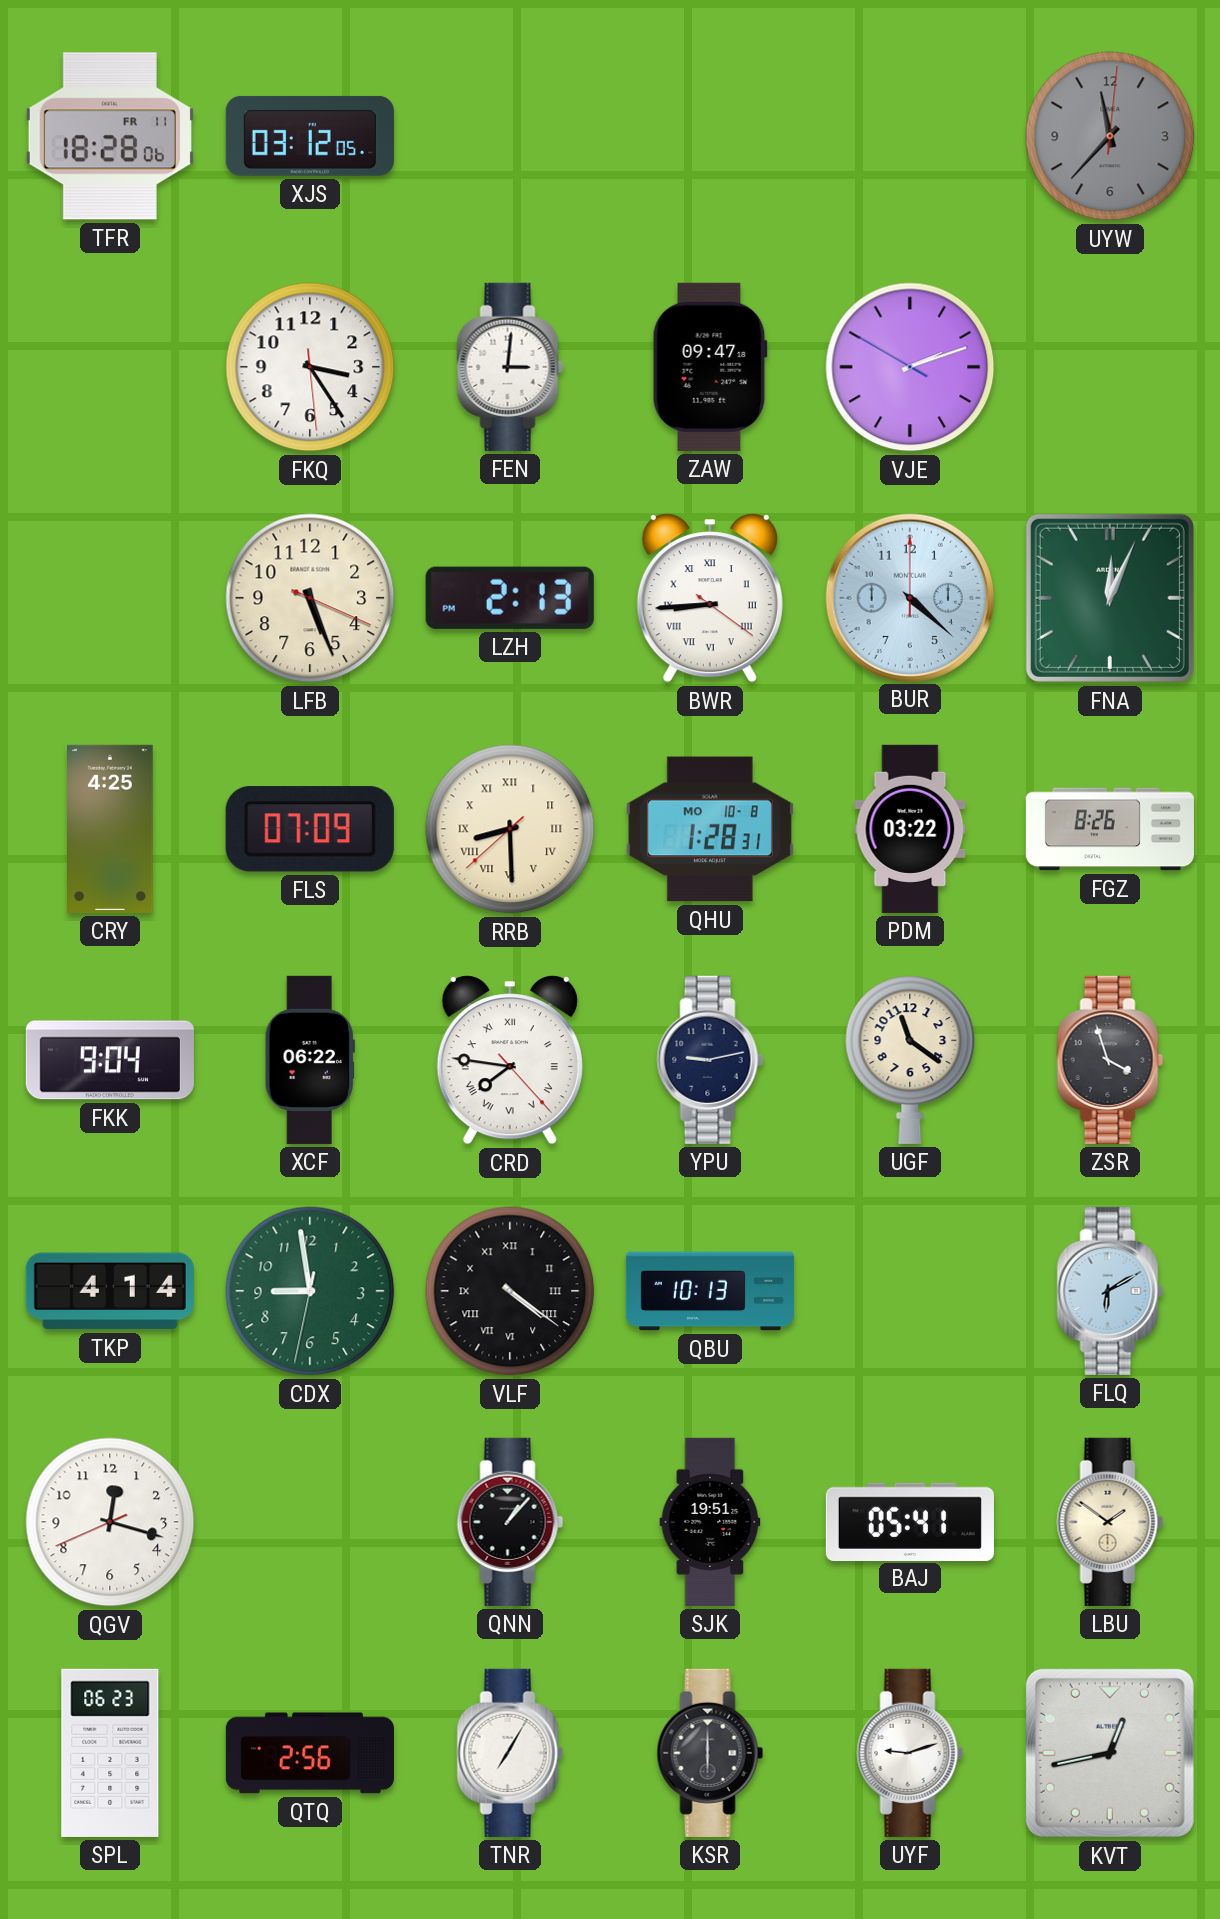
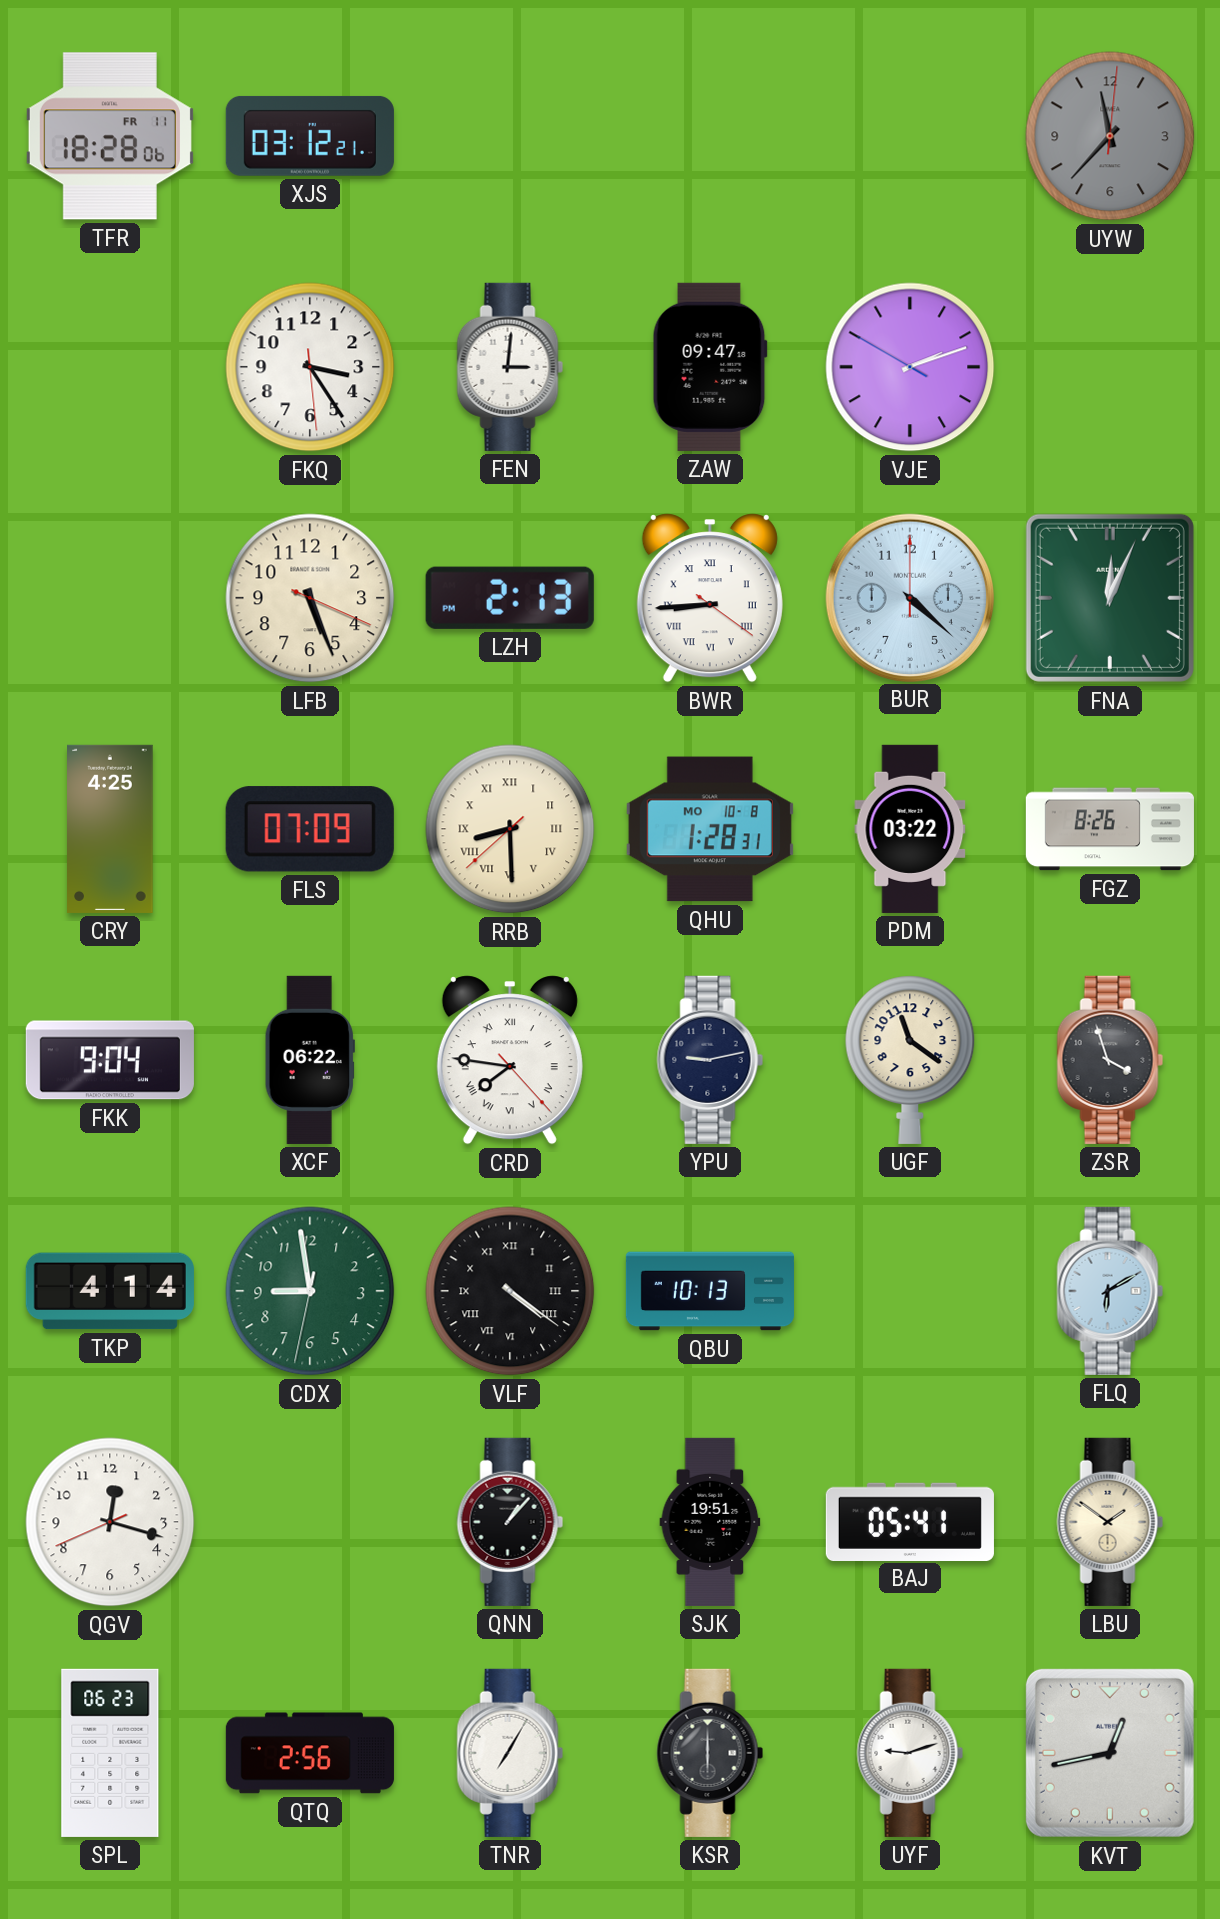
XJS: 03:12:05 -> 03:12:21 (310, 136)
